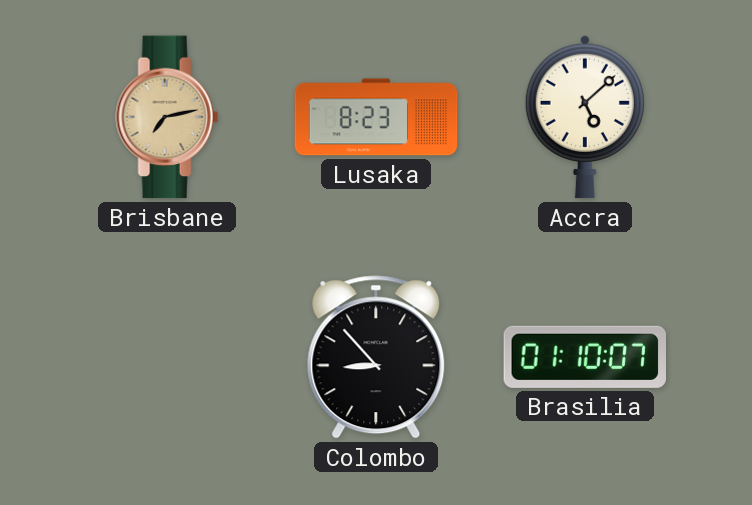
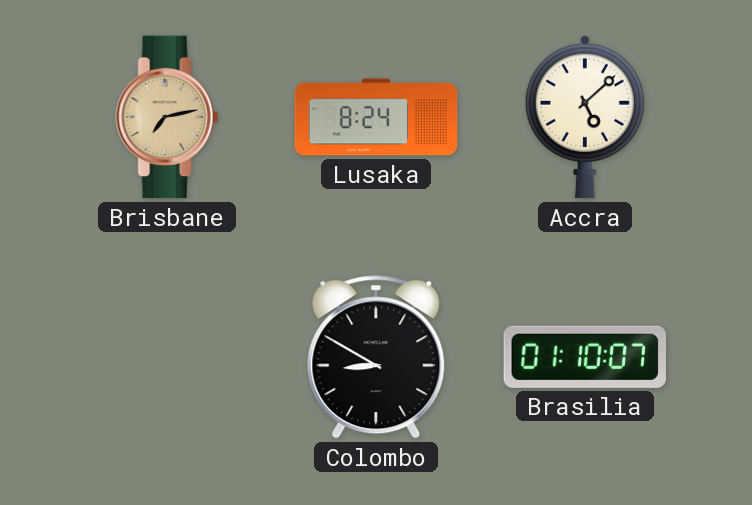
Lusaka: 8:23 -> 8:24 (376, 117)
Colombo: 8:53 -> 8:50 (376, 357)
